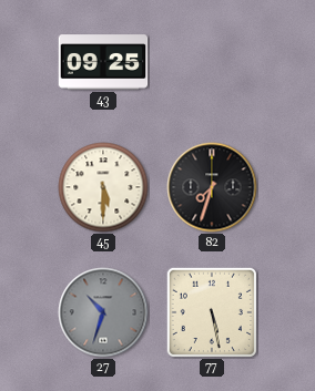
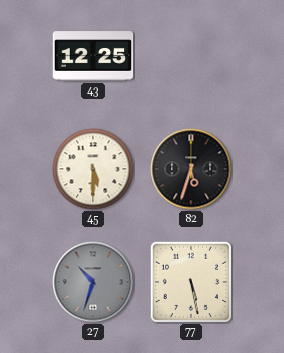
43: 09:25 -> 12:25 (93, 56)
82: 7:33 -> 5:33 (191, 169)
